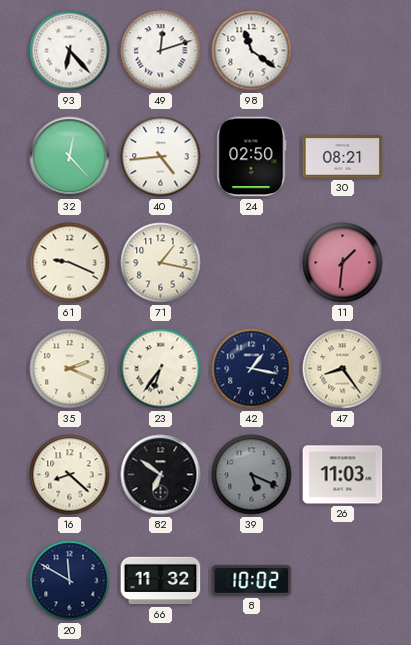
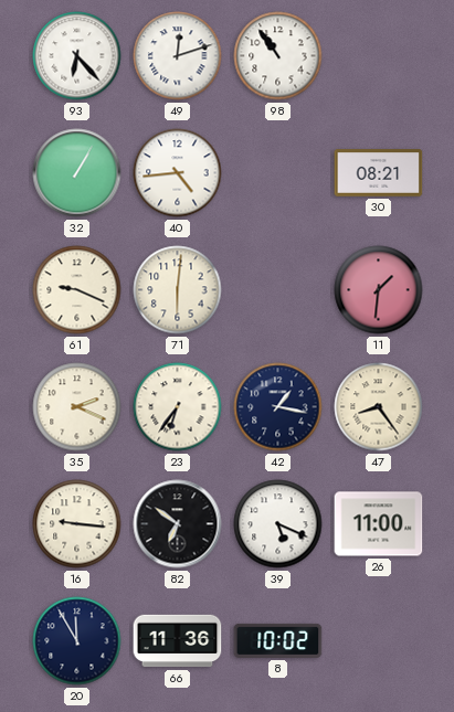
98: 11:21 -> 10:54 (278, 56)
32: 12:23 -> 1:05 (77, 173)
24: 02:50 -> none (252, 157)
71: 1:17 -> 6:01 (178, 290)
16: 8:22 -> 9:16 (77, 524)
39 dial: grey -> white (278, 524)
26: 11:03 -> 11:00 (379, 524)
20: 11:50 -> 11:55 (77, 641)
66: 11:32 -> 11:36 (178, 641)
